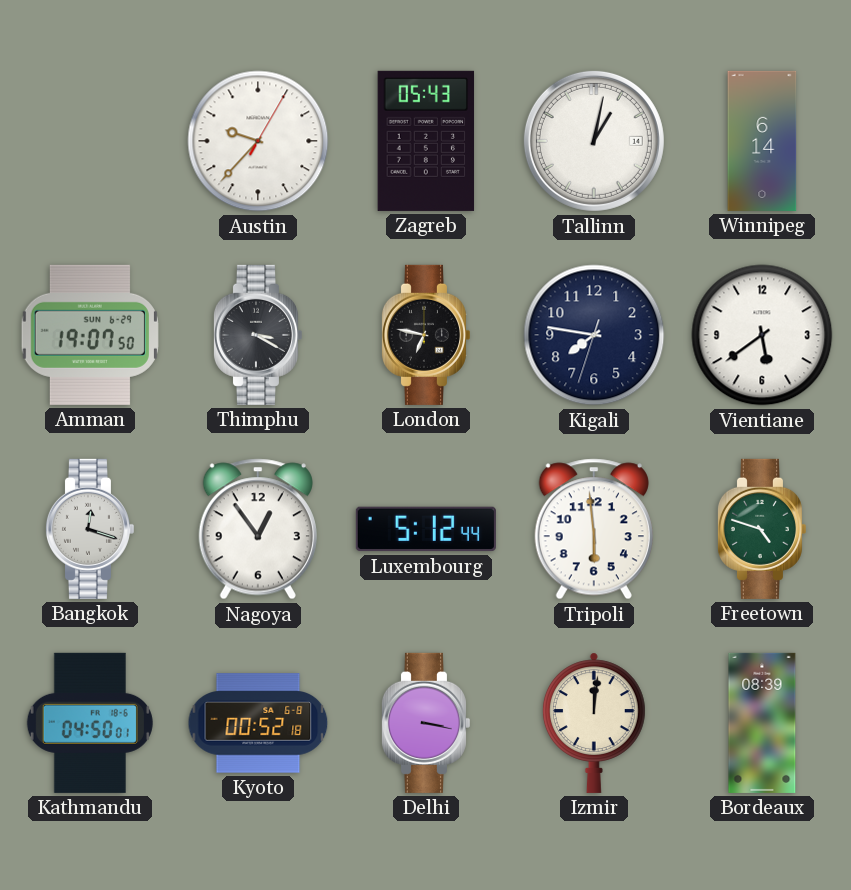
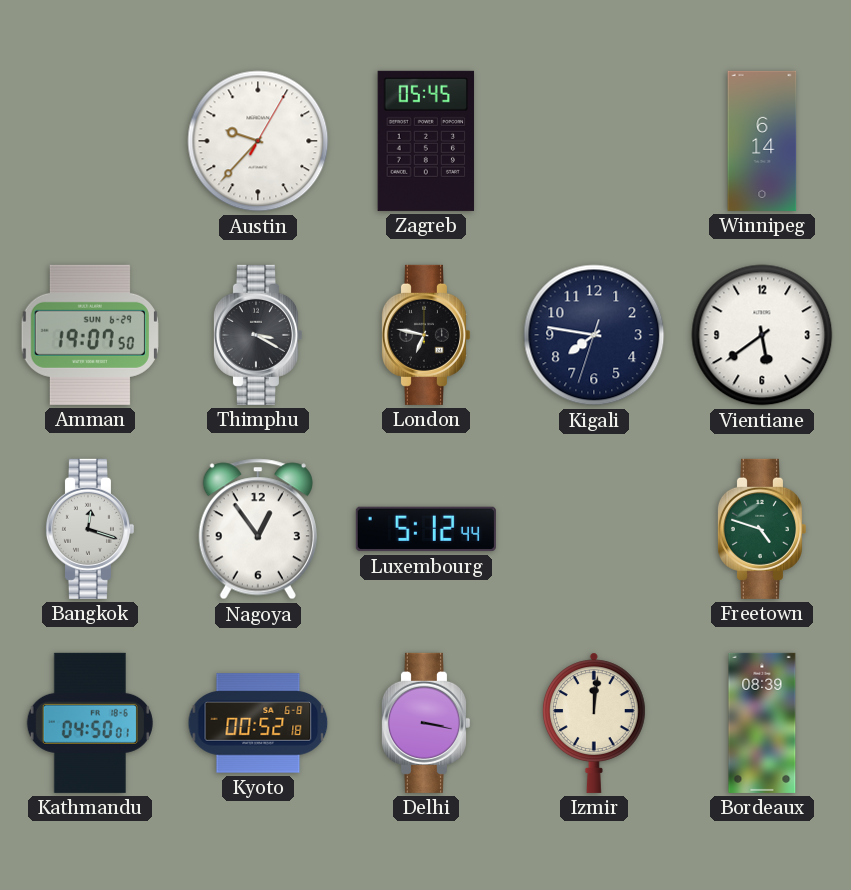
Zagreb: 05:43 -> 05:45 (426, 141)
Tallinn: 1:02 -> none (594, 141)
Tripoli: 5:59 -> none (594, 529)
